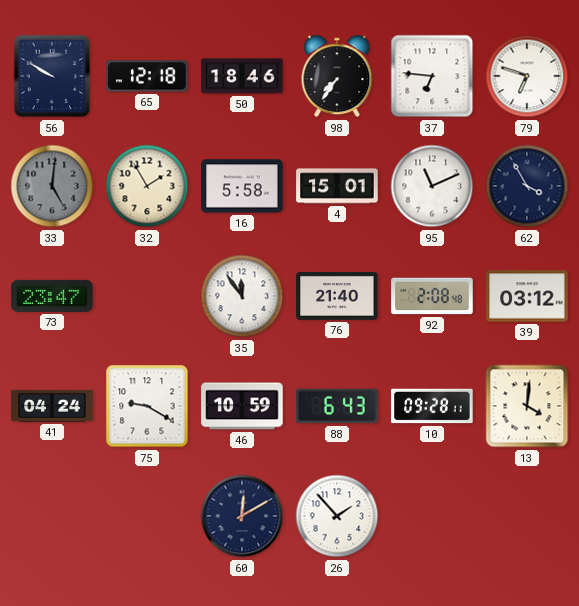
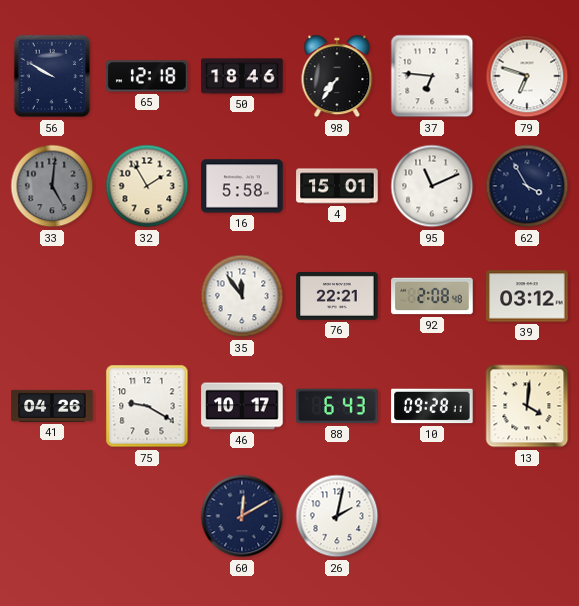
73: 23:47 -> none (52, 296)
76: 21:40 -> 22:21 (337, 296)
41: 04:24 -> 04:26 (52, 406)
46: 10:59 -> 10:17 (242, 406)
26: 1:53 -> 2:02 (337, 516)
